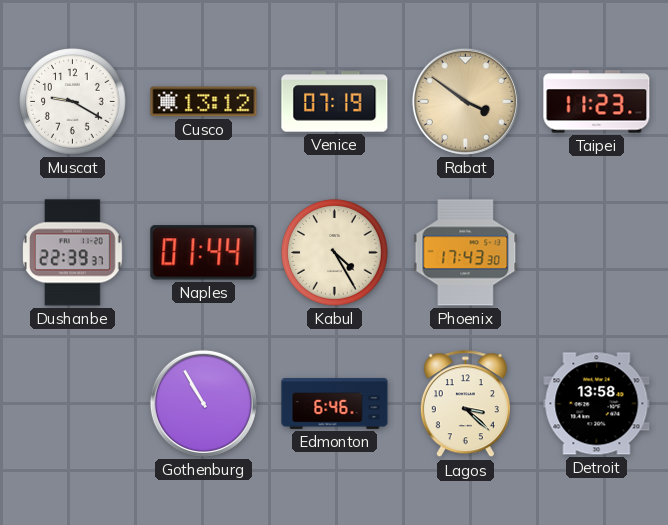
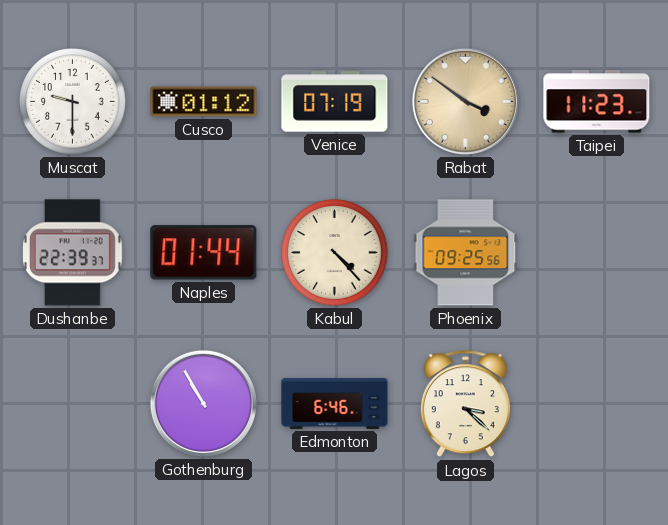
Muscat: 9:20 -> 9:30 (73, 102)
Cusco: 13:12 -> 01:12 (204, 102)
Kabul: 4:25 -> 4:23 (335, 253)
Phoenix: 17:43 -> 09:25 (466, 253)
Detroit: 13:58 -> none (597, 404)
